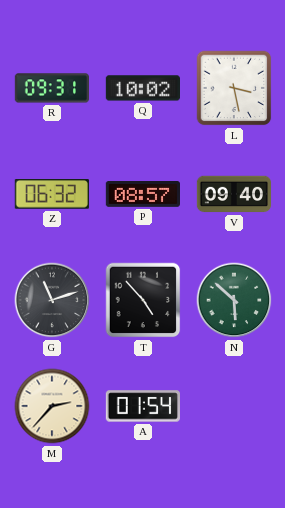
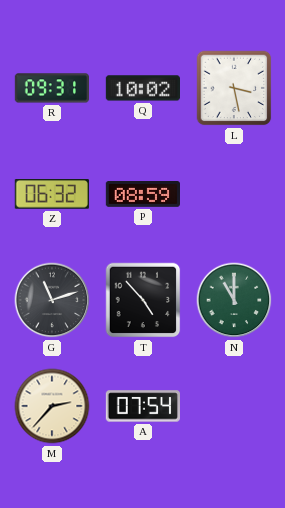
P: 08:57 -> 08:59 (142, 195)
V: 09:40 -> none (234, 194)
N: 5:52 -> 11:00 (234, 300)
A: 01:54 -> 07:54 (142, 406)
